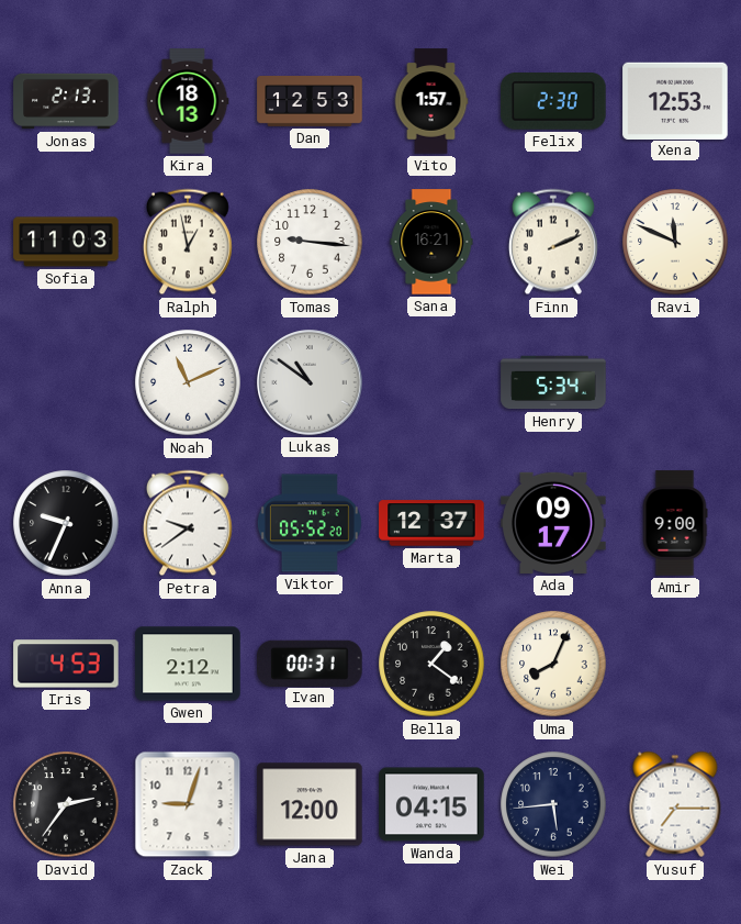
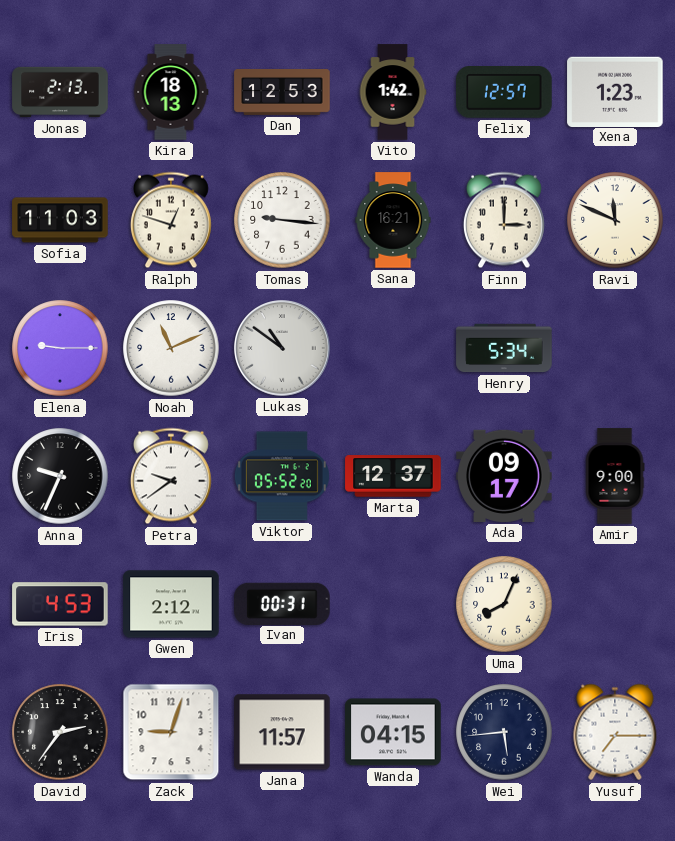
Vito: 1:57 -> 1:42 (393, 92)
Felix: 2:30 -> 12:57 (504, 93)
Xena: 12:53 -> 1:23 (615, 91)
Ralph: 12:58 -> 12:48 (171, 220)
Finn: 2:11 -> 3:00 (504, 220)
Elena: none -> 9:15 (60, 348)
Bella: 1:21 -> none (431, 664)
Jana: 12:00 -> 11:57 (282, 732)
